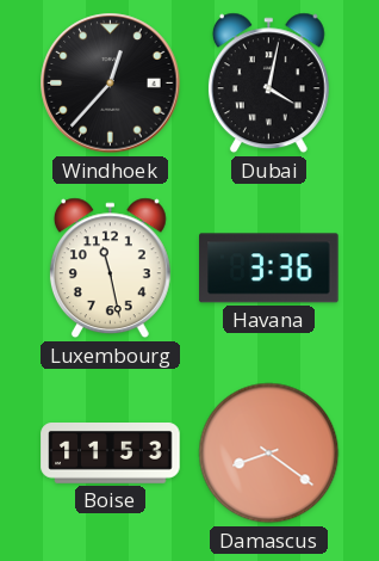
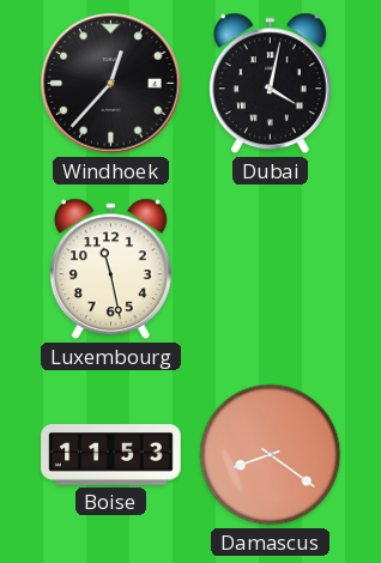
Havana: 3:36 -> none (269, 269)
